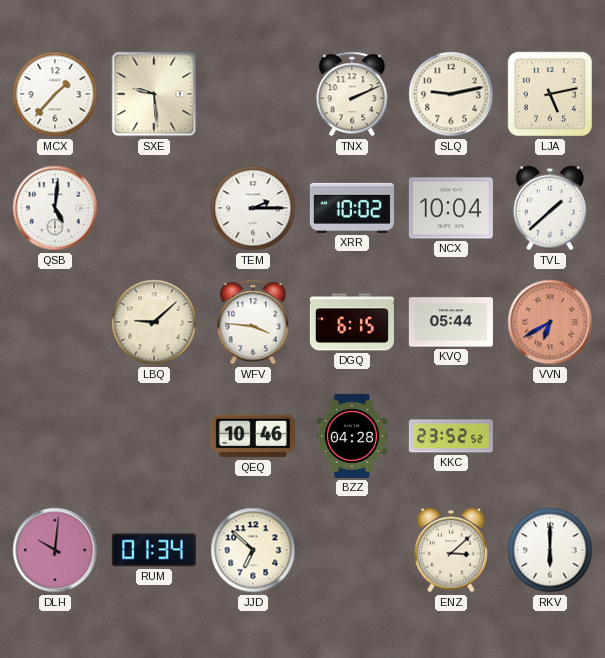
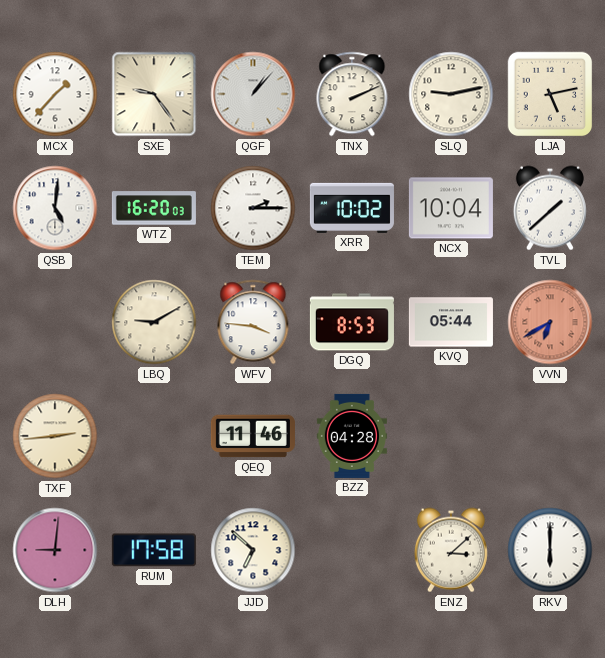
SXE: 9:29 -> 9:24 (154, 94)
QGF: none -> 1:07 (253, 94)
WTZ: none -> 16:20 (154, 208)
LBQ: 9:08 -> 9:10 (154, 322)
DGQ: 6:15 -> 8:53 (352, 322)
TXF: none -> 2:44 (55, 436)
QEQ: 10:46 -> 11:46 (253, 436)
KKC: 23:52 -> none (451, 436)
DLH: 10:01 -> 9:01 (55, 550)
RUM: 01:34 -> 17:58 (154, 550)
